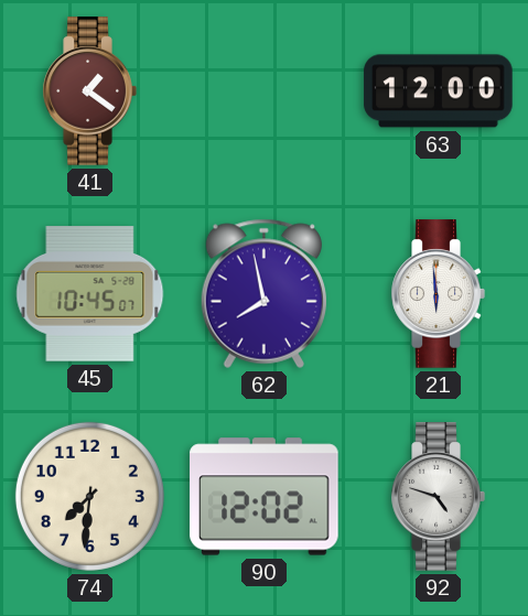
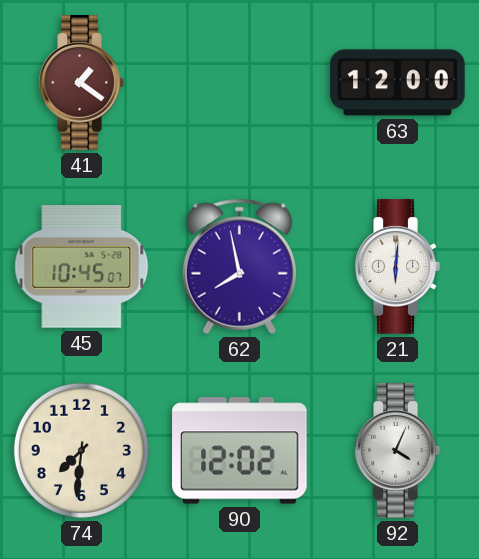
21: 5:59 -> 6:01 (397, 267)
92: 4:48 -> 4:04 (397, 451)
